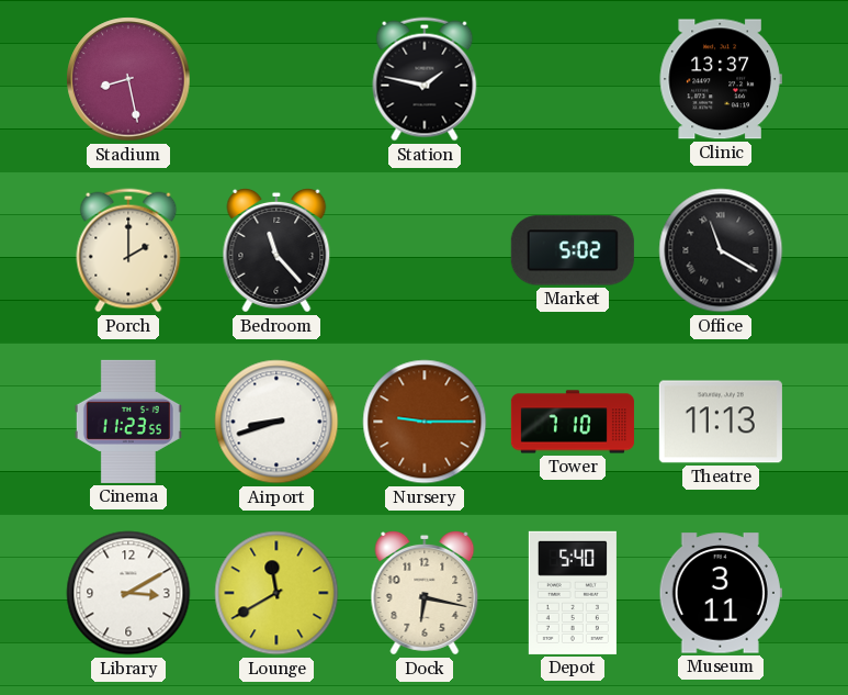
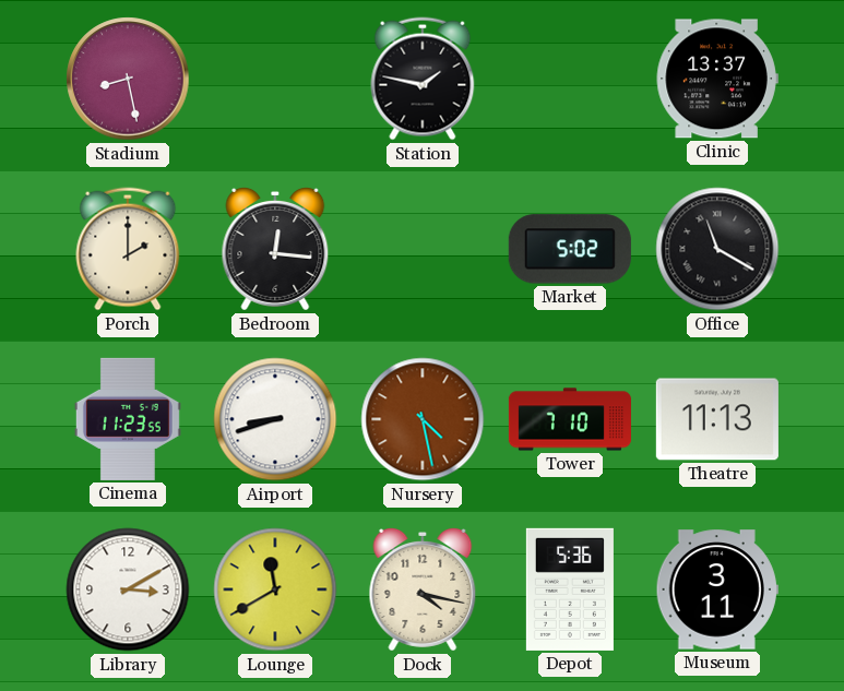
Bedroom: 11:23 -> 12:16 (275, 250)
Nursery: 9:15 -> 4:28 (423, 419)
Dock: 6:17 -> 4:17 (423, 591)
Depot: 5:40 -> 5:36 (570, 589)
